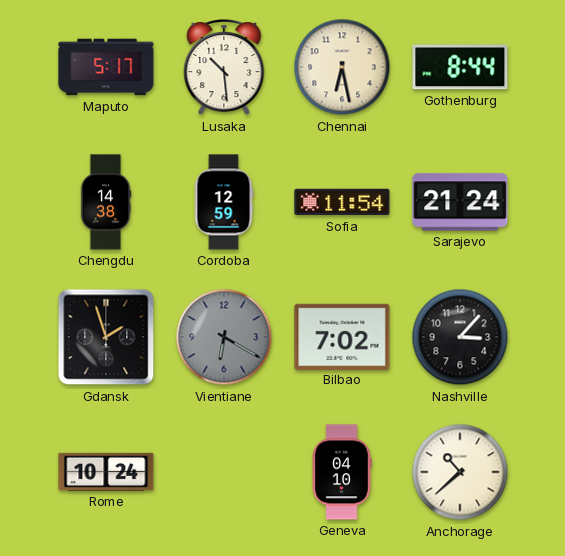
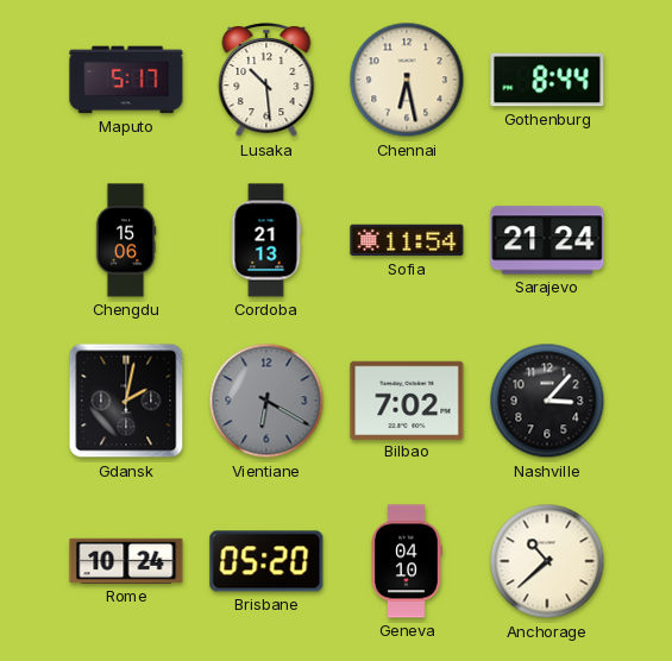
Chengdu: 14:38 -> 15:06 (126, 240)
Cordoba: 12:59 -> 21:13 (266, 240)
Gdansk: 1:57 -> 2:02 (126, 401)
Brisbane: none -> 05:20 (266, 561)
